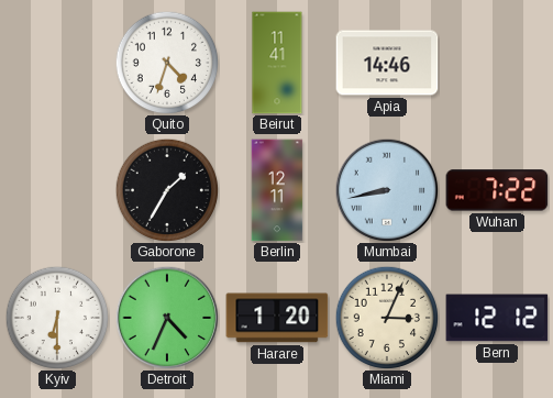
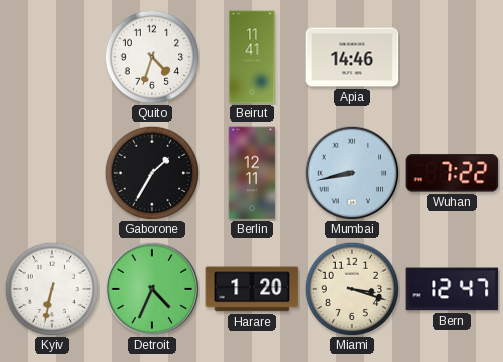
Kyiv: 6:30 -> 6:32 (52, 289)
Miami: 3:04 -> 3:18 (352, 289)
Bern: 12:12 -> 12:47 (452, 289)
